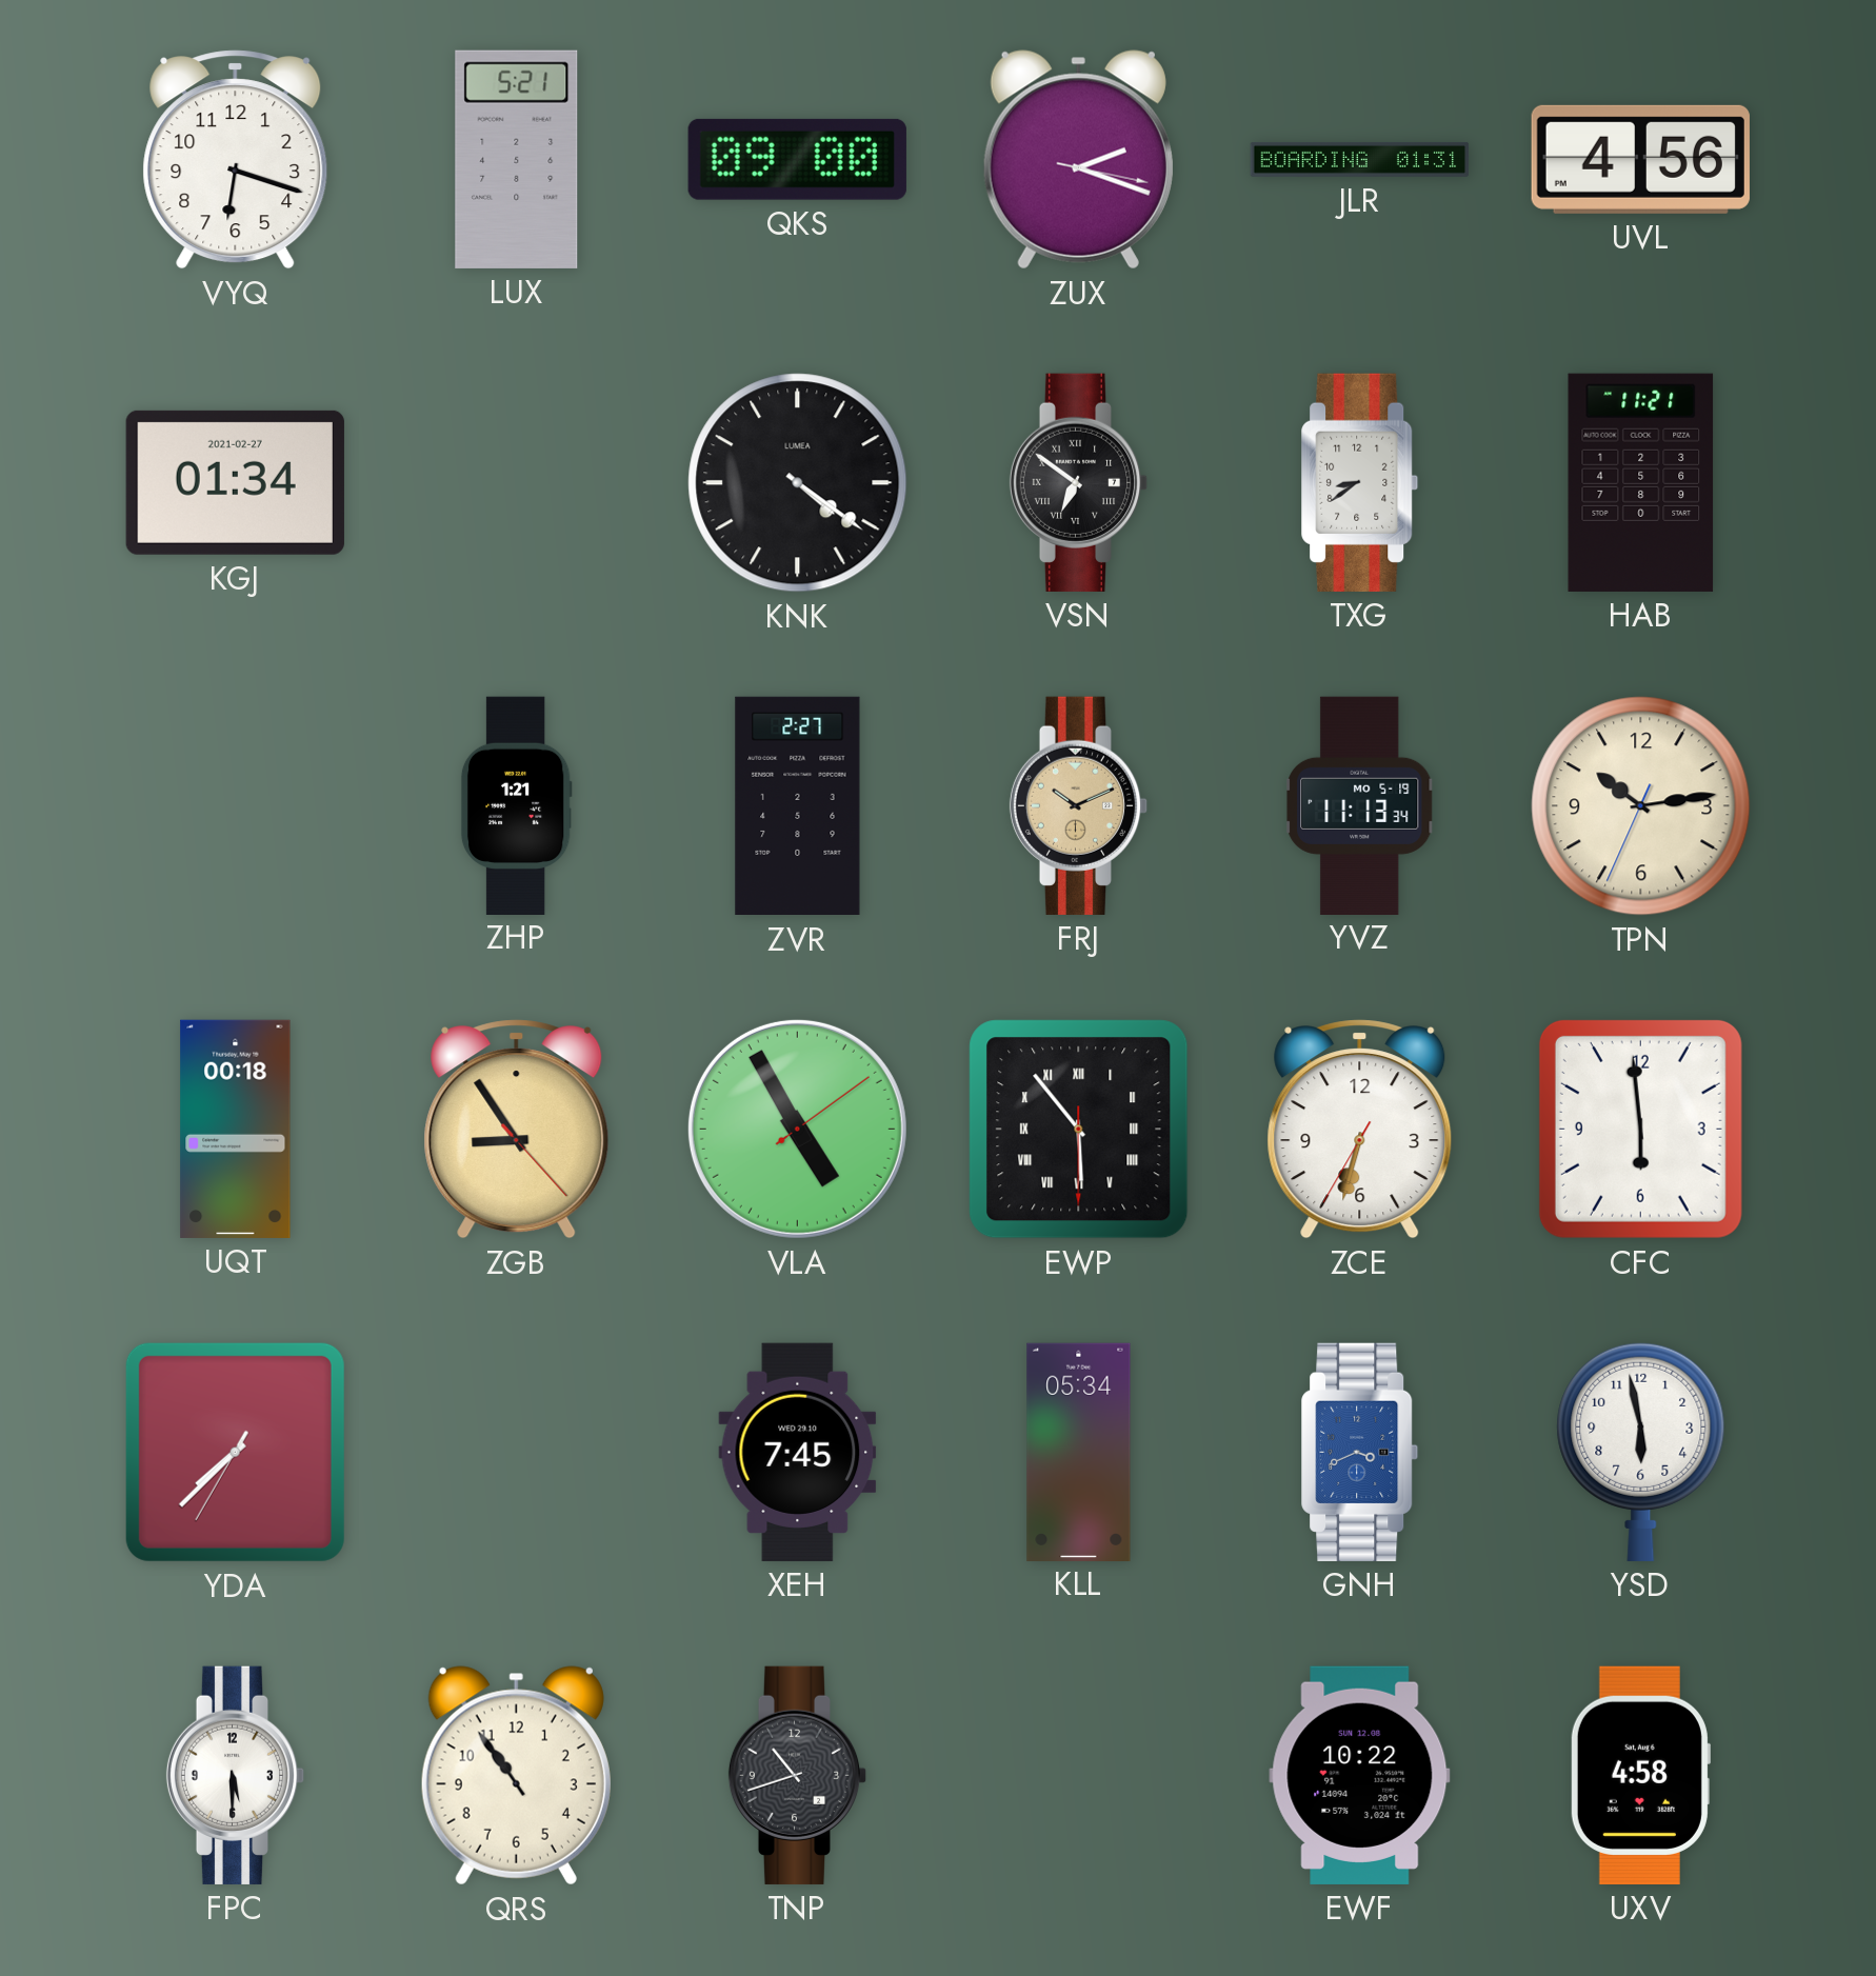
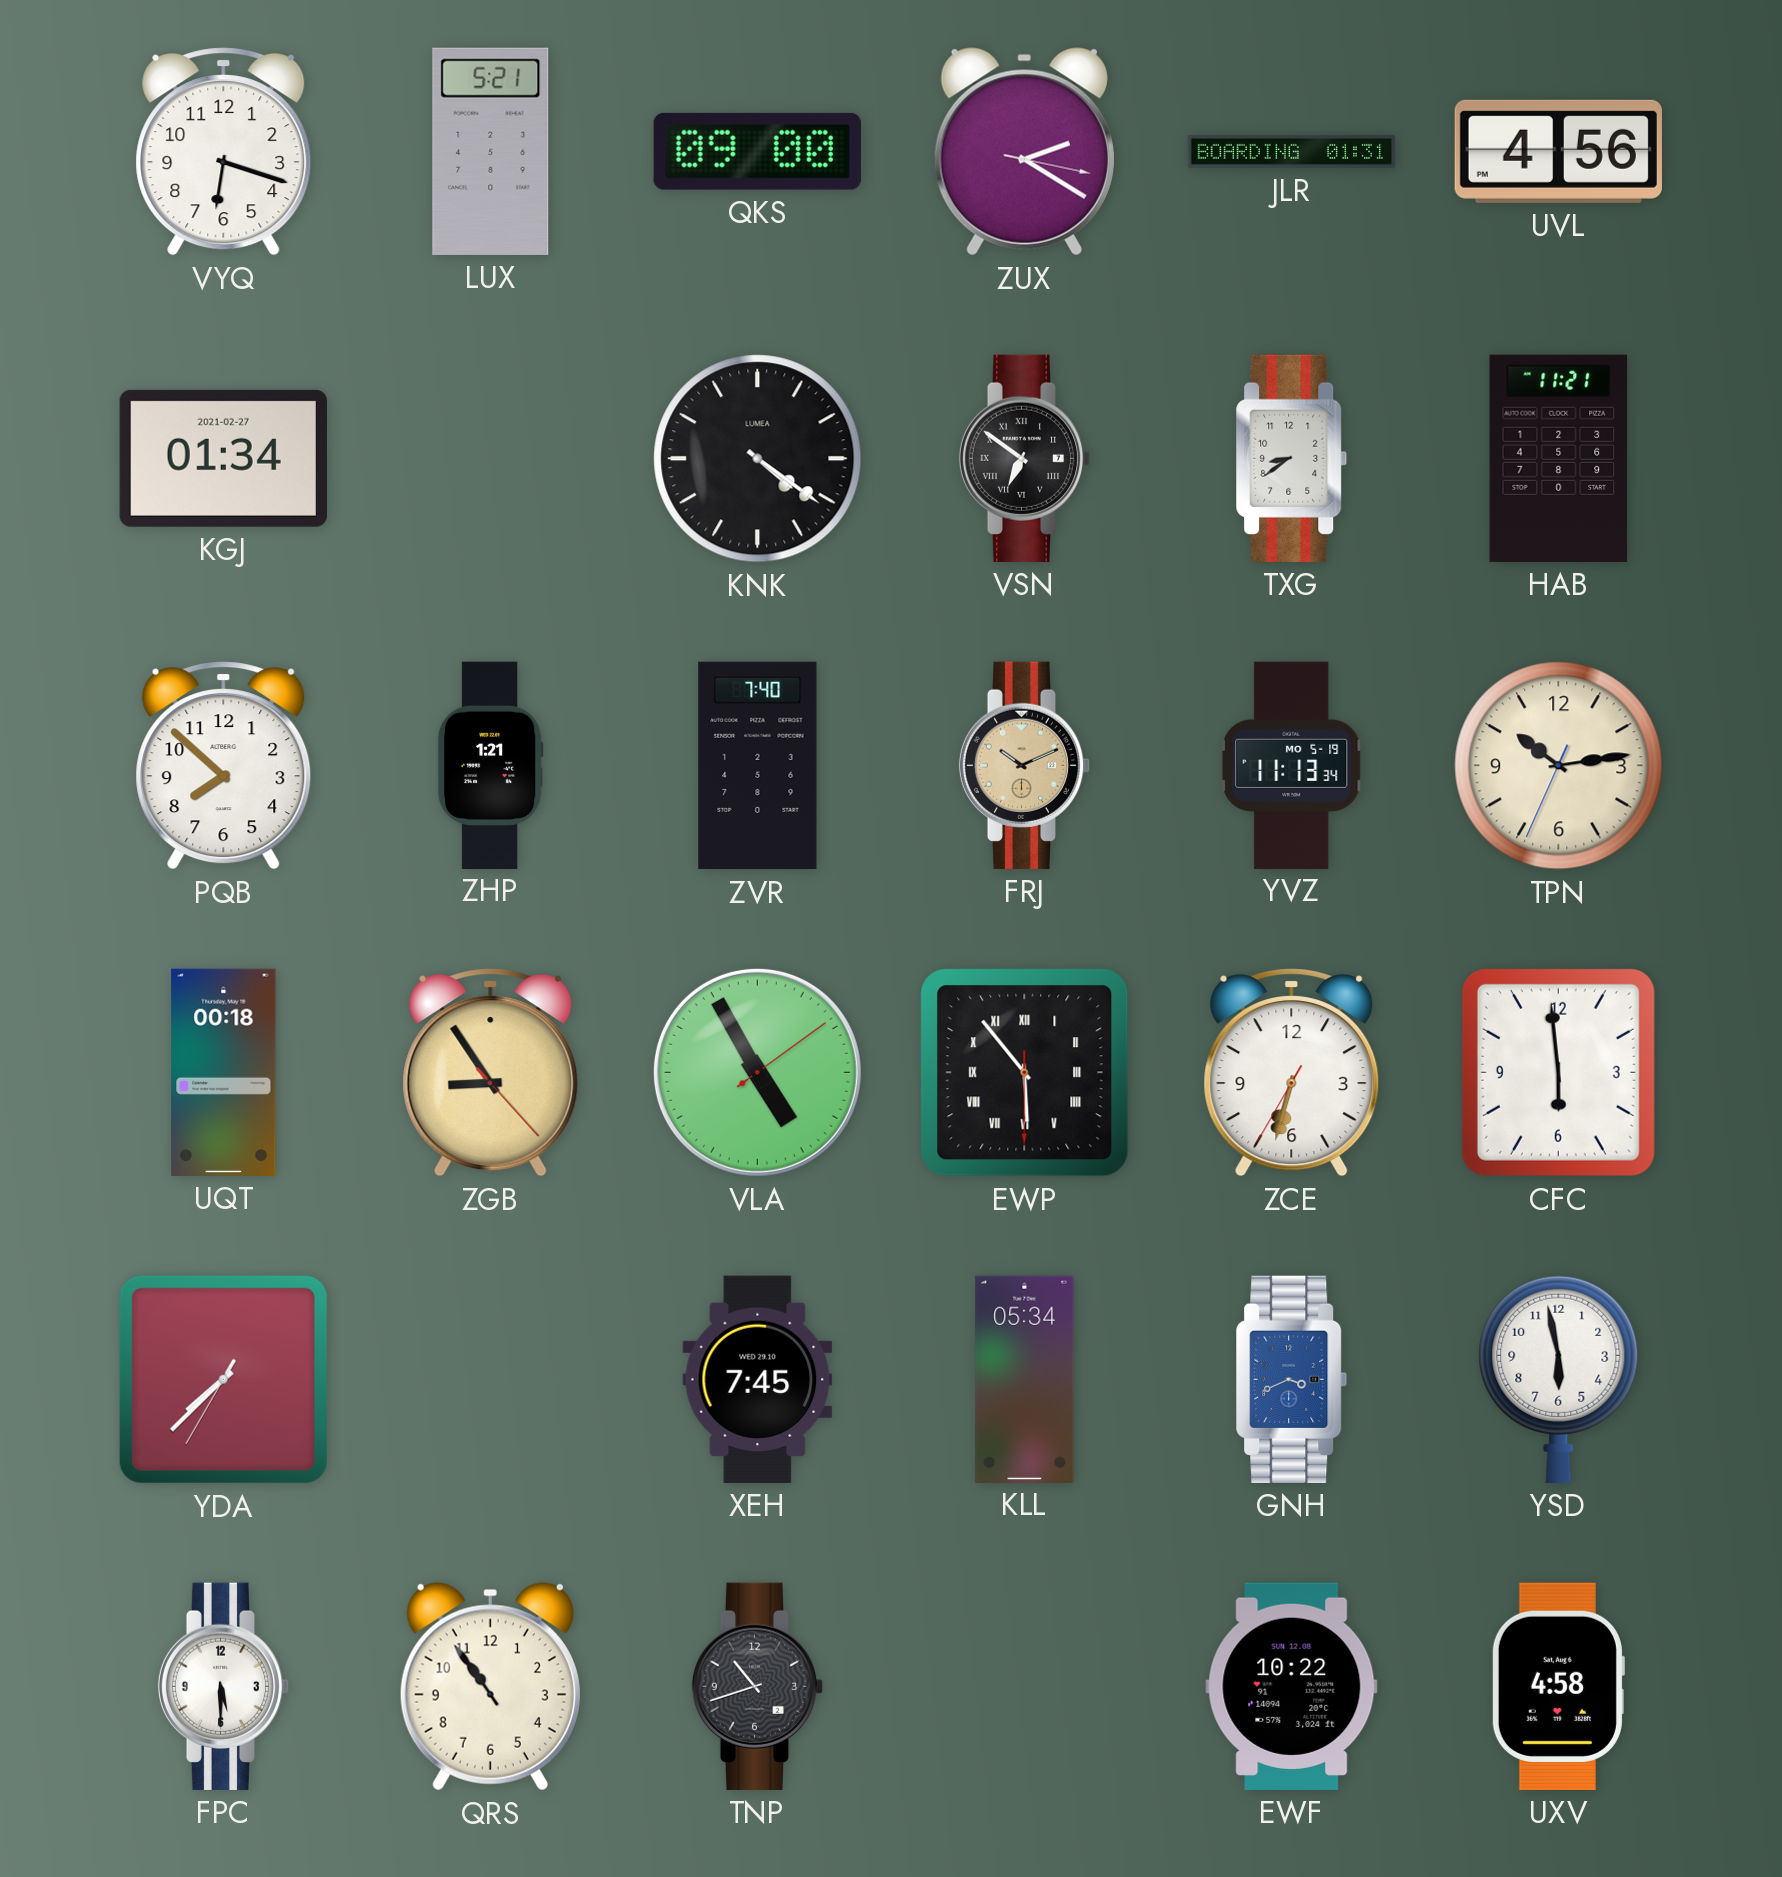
ZUX: 2:18 -> 2:20 (1024, 152)
PQB: none -> 7:52 (224, 766)
ZVR: 2:27 -> 7:40 (758, 766)
